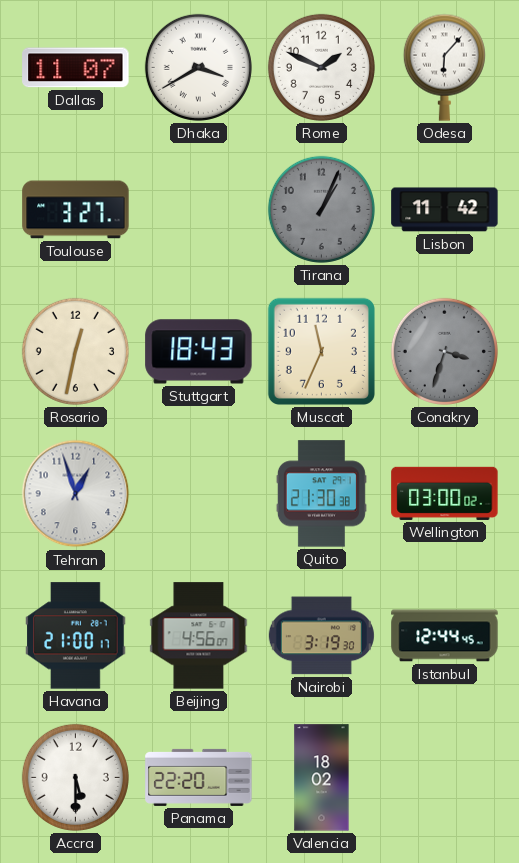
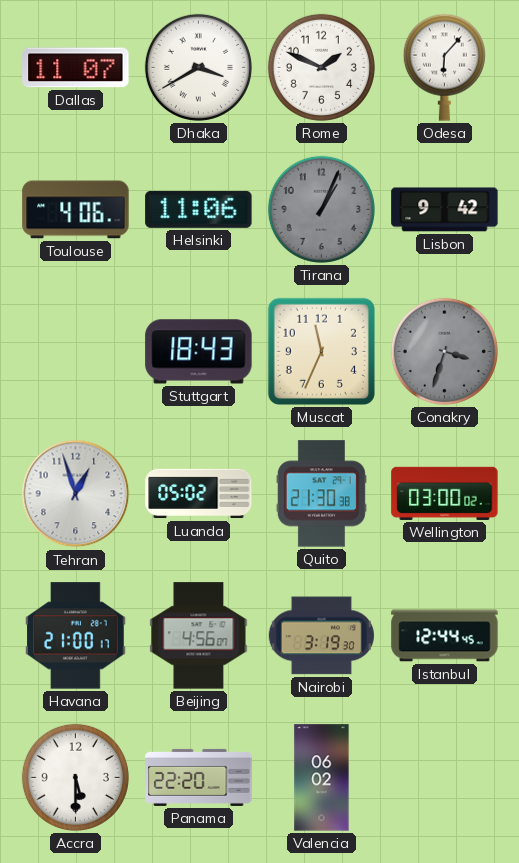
Toulouse: 3:27 -> 4:06 (76, 210)
Helsinki: none -> 11:06 (199, 209)
Lisbon: 11:42 -> 9:42 (445, 210)
Rosario: 12:32 -> none (75, 351)
Luanda: none -> 05:02 (199, 494)
Valencia: 18:02 -> 06:02 (322, 778)
